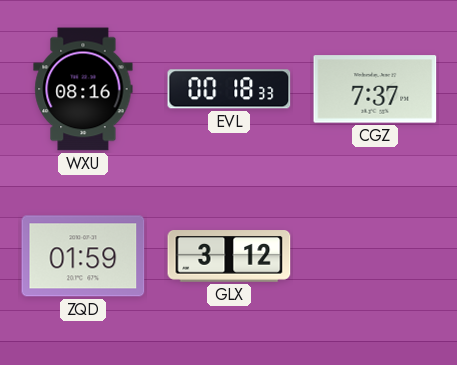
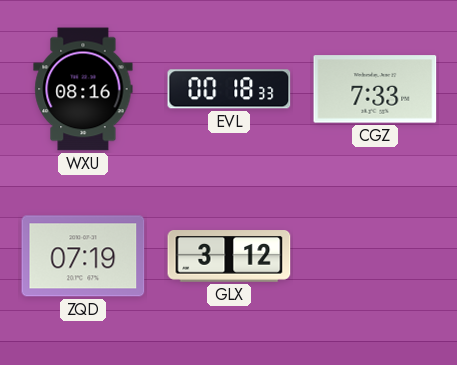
CGZ: 7:37 -> 7:33 (375, 89)
ZQD: 01:59 -> 07:19 (83, 256)
